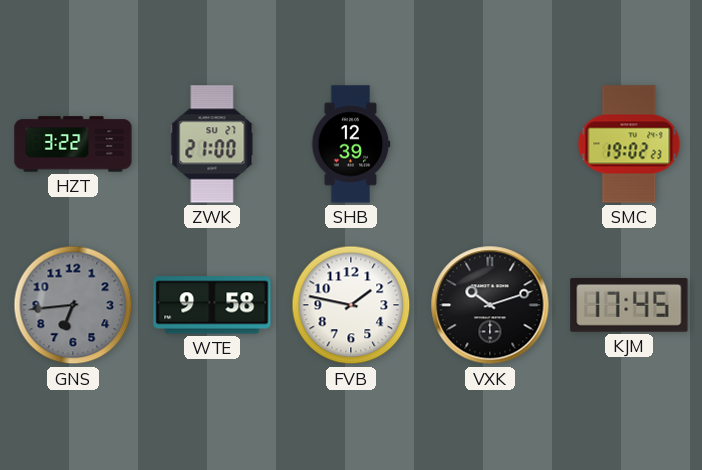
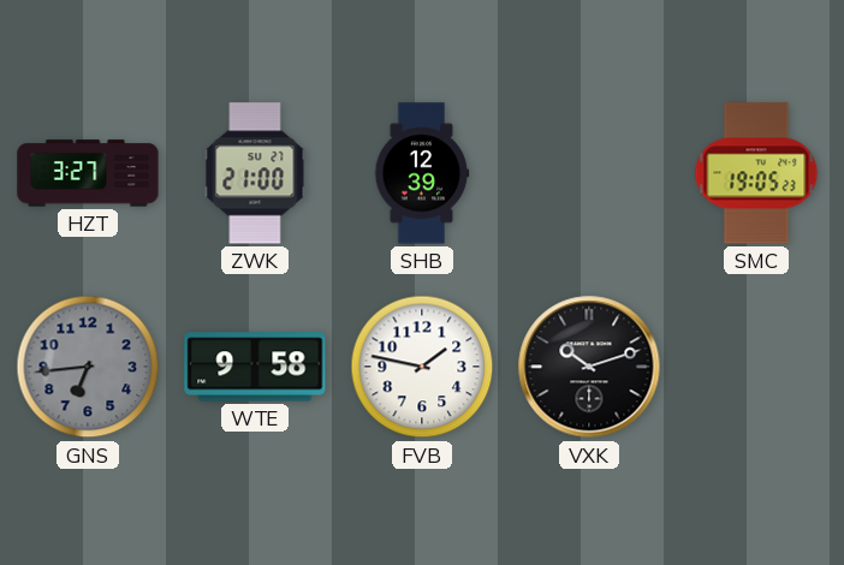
HZT: 3:22 -> 3:27 (88, 173)
SMC: 19:02 -> 19:05 (756, 173)
KJM: 17:45 -> none (629, 306)
